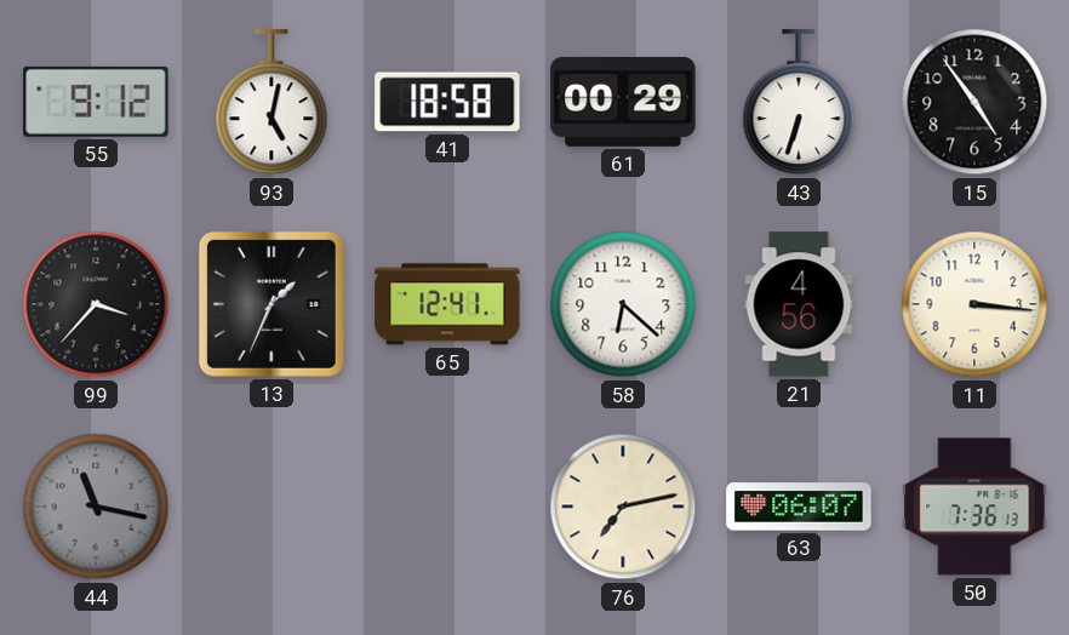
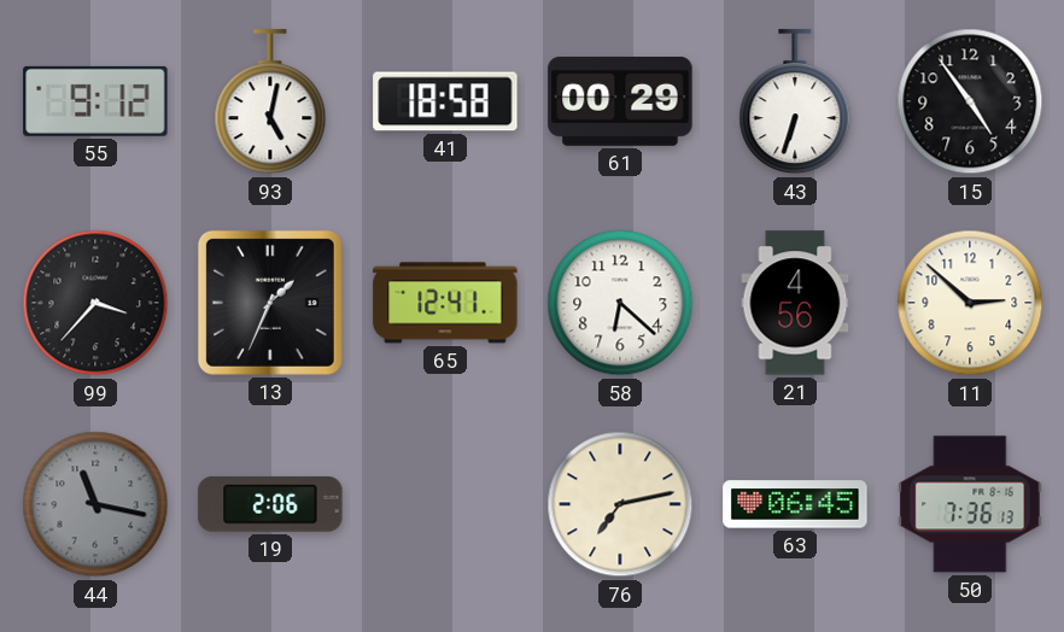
11: 3:16 -> 2:52 (970, 303)
19: none -> 2:06 (270, 504)
63: 06:07 -> 06:45 (795, 504)
